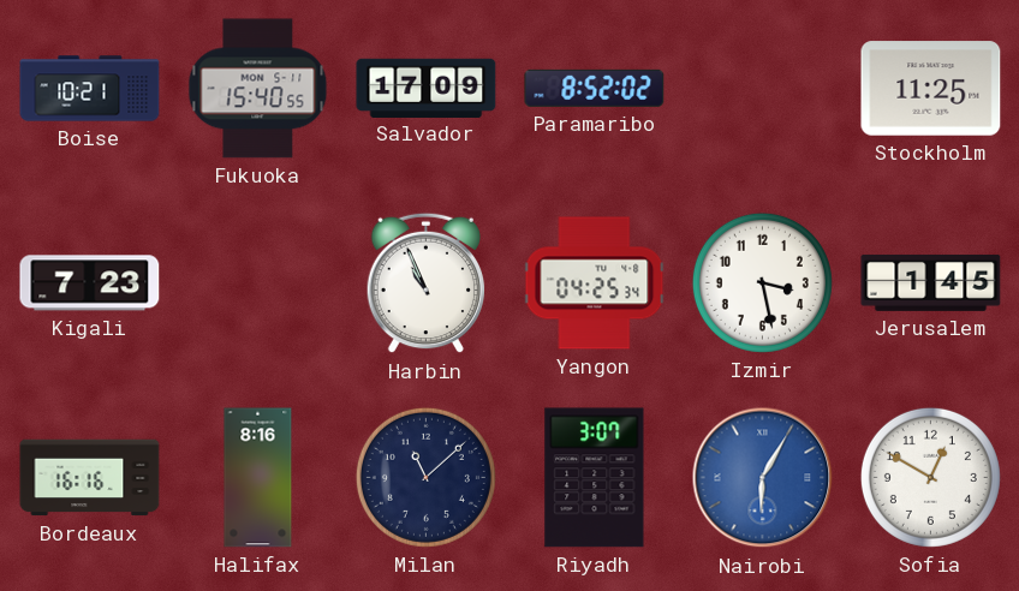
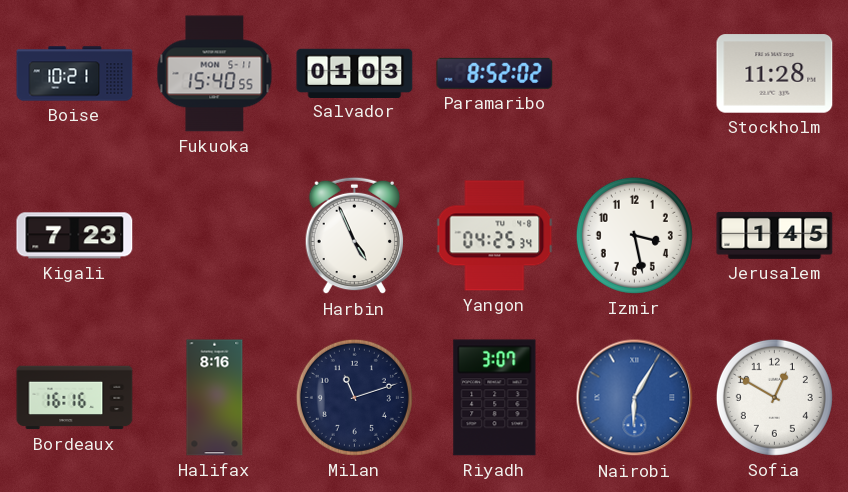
Salvador: 17:09 -> 01:03 (355, 73)
Stockholm: 11:25 -> 11:28 (775, 74)
Harbin: 10:56 -> 4:56 (355, 236)
Milan: 11:08 -> 11:12 (354, 397)
